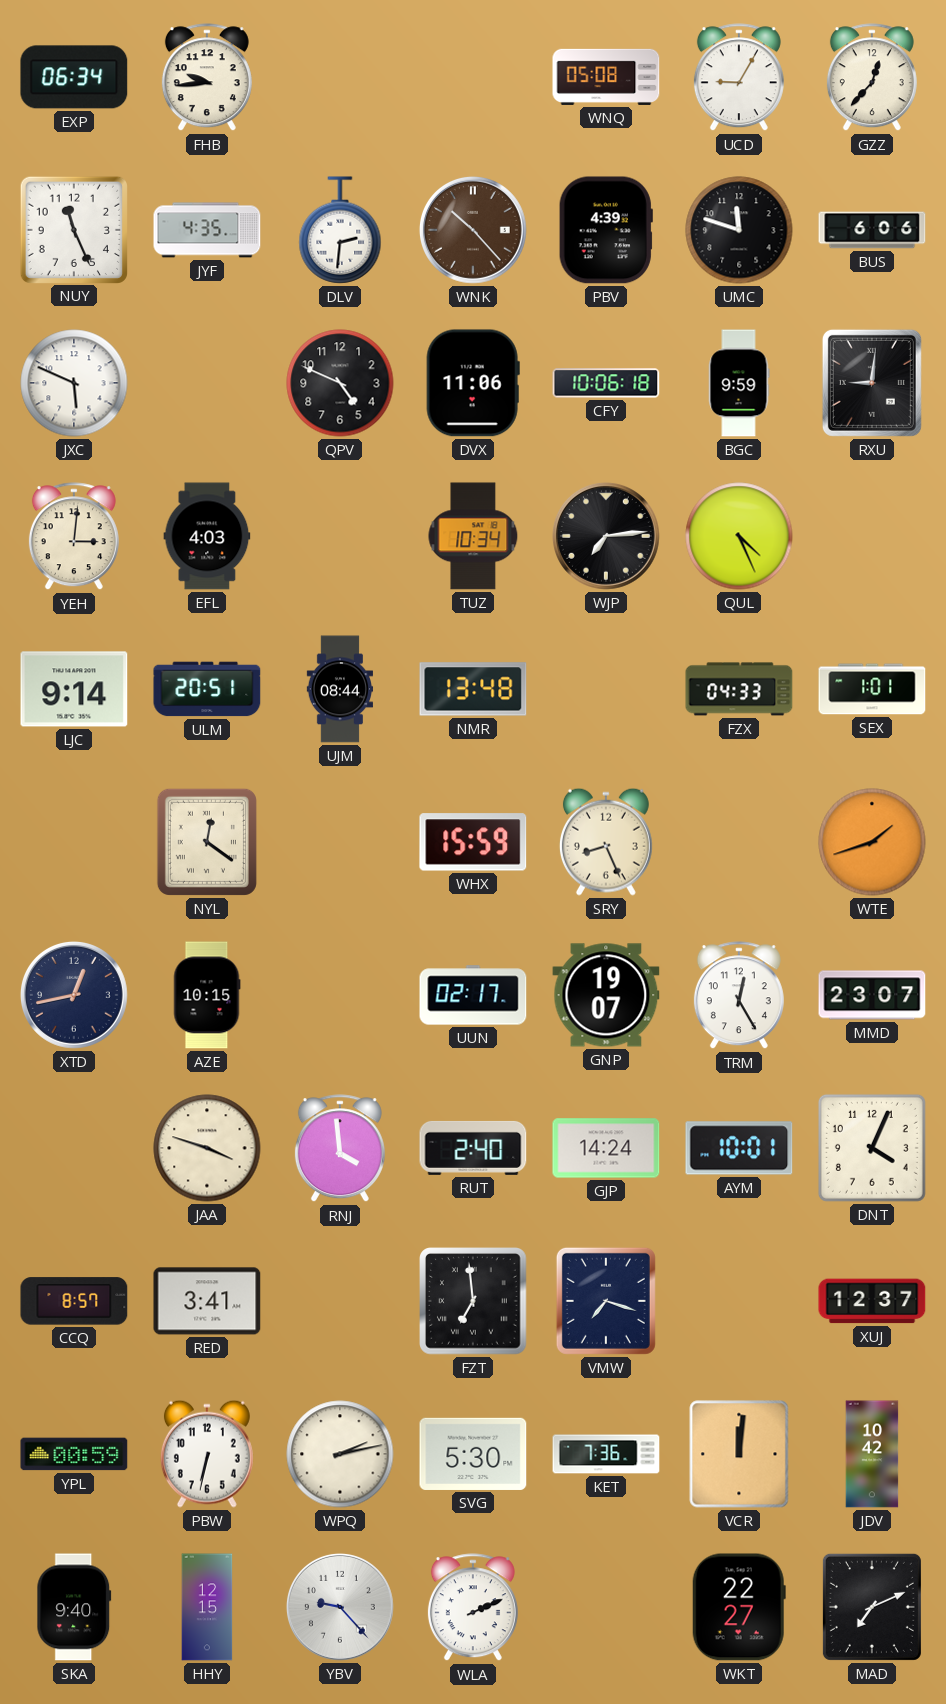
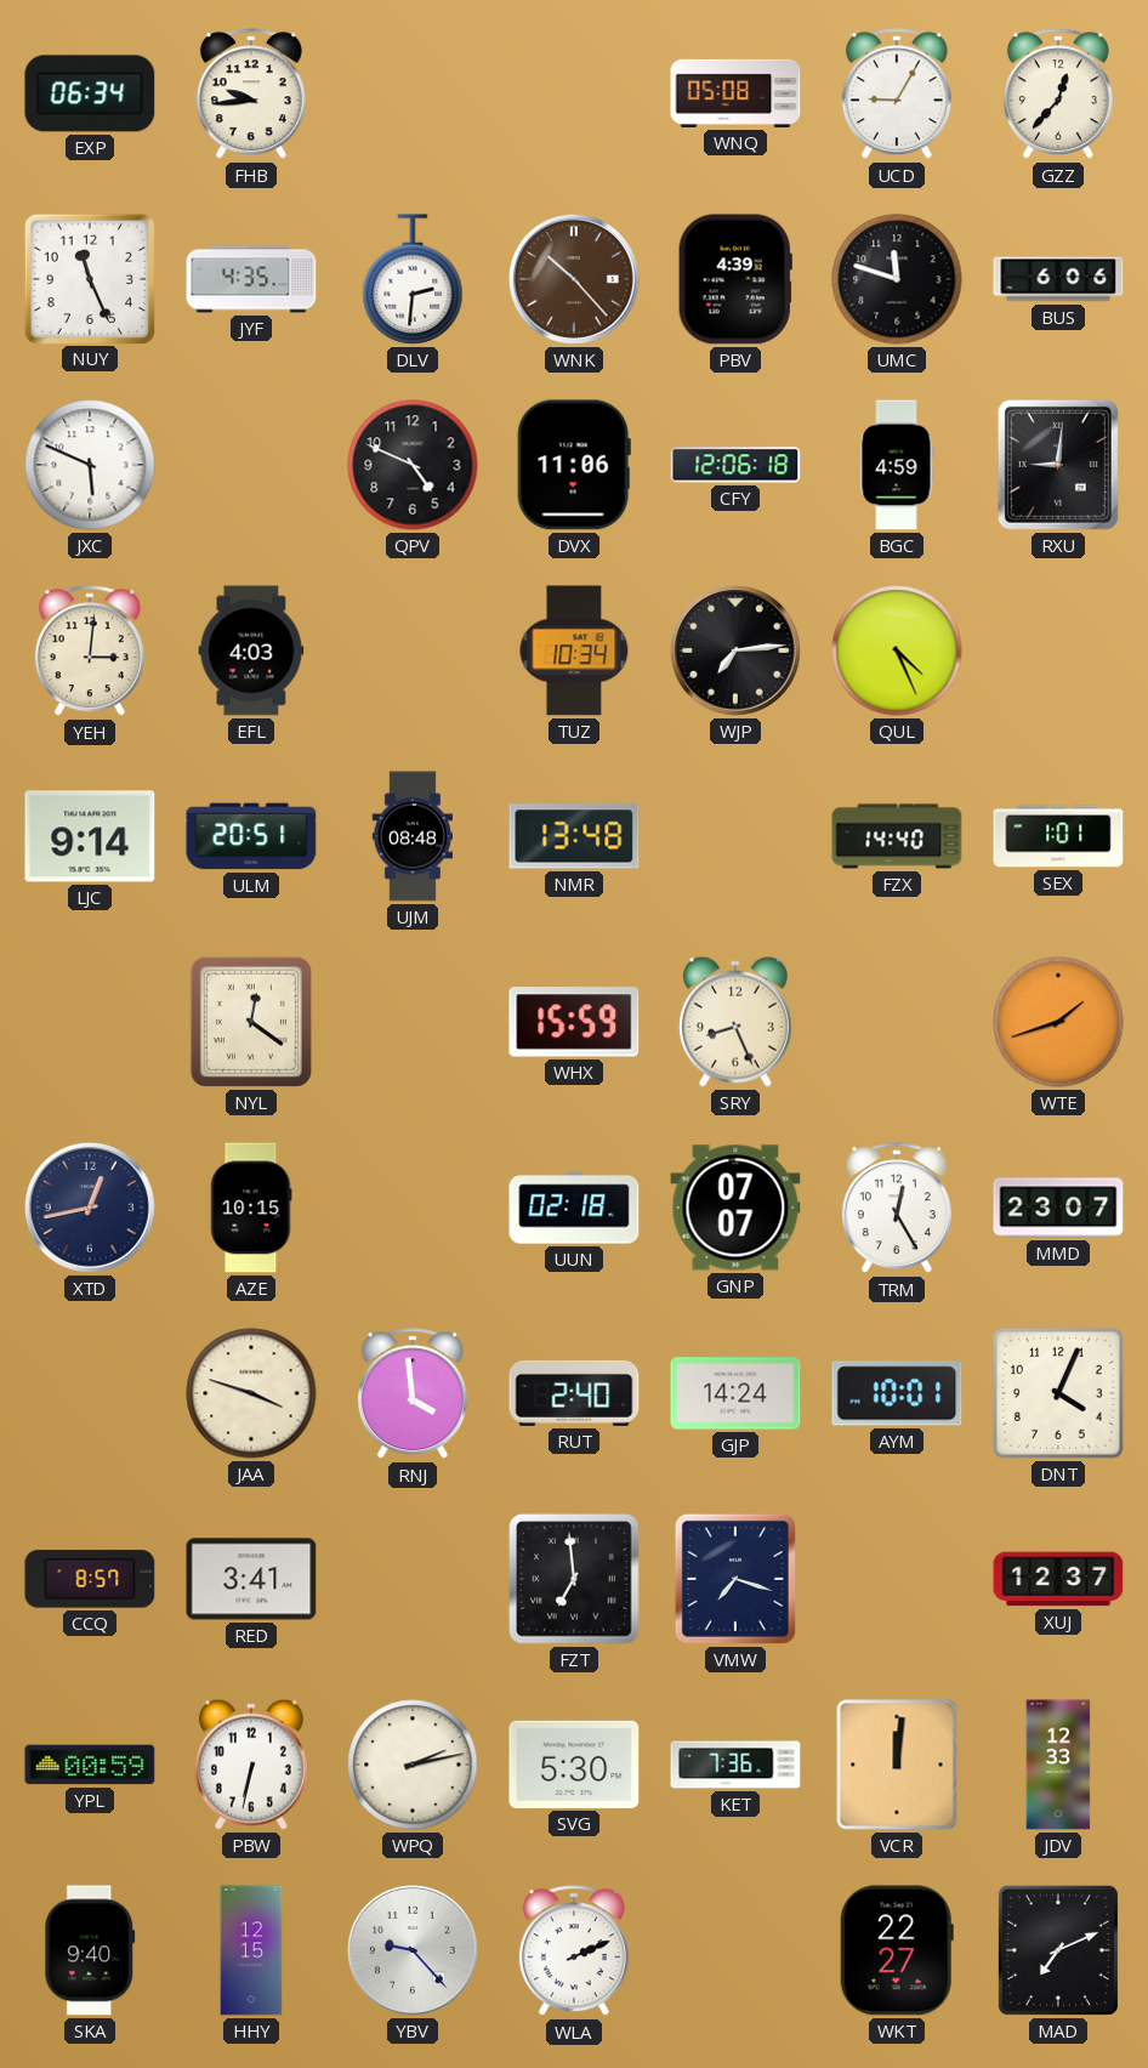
CFY: 10:06 -> 12:06 (735, 465)
BGC: 9:59 -> 4:59 (897, 465)
UJM: 08:44 -> 08:48 (411, 836)
FZX: 04:33 -> 14:40 (897, 836)
UUN: 02:17 -> 02:18 (574, 1208)
GNP: 19:07 -> 07:07 (735, 1208)
JDV: 10:42 -> 12:33 (1058, 1765)
